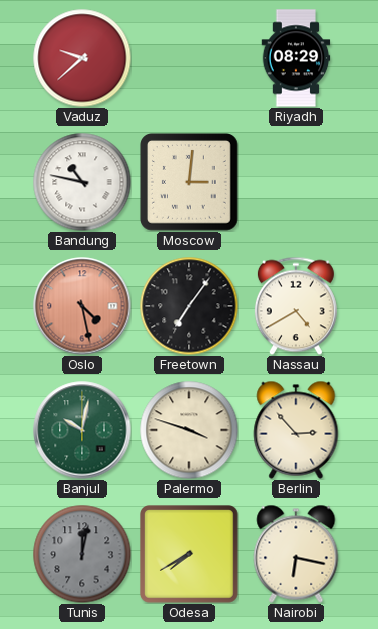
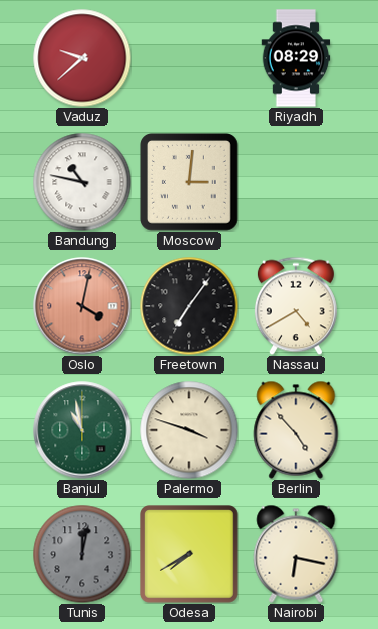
Oslo: 4:28 -> 4:02 (82, 306)
Banjul: 10:02 -> 10:58 (82, 430)
Berlin: 2:53 -> 4:53 (296, 430)
